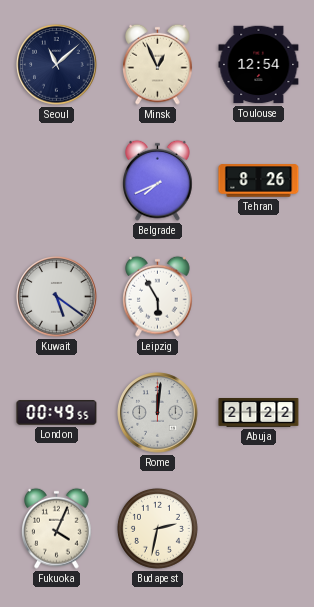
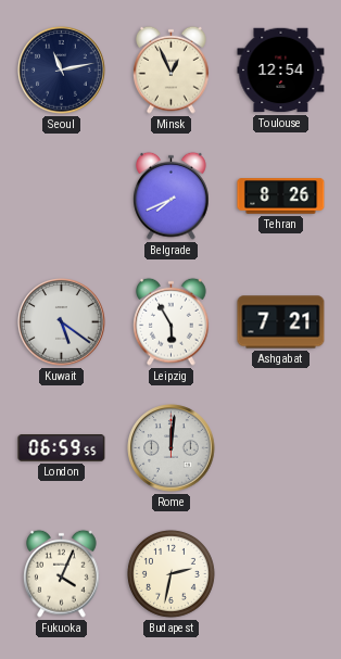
Seoul: 11:08 -> 11:13 (62, 71)
Ashgabat: none -> 7:21 (281, 322)
London: 00:49 -> 06:59 (62, 448)
Abuja: 21:22 -> none (259, 413)
